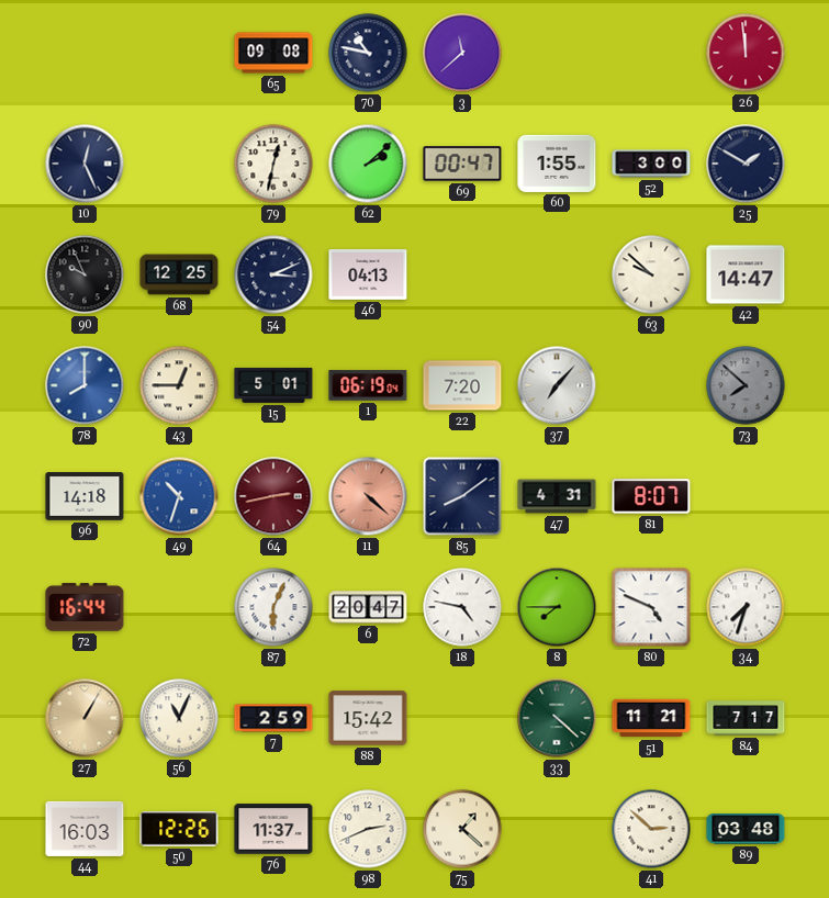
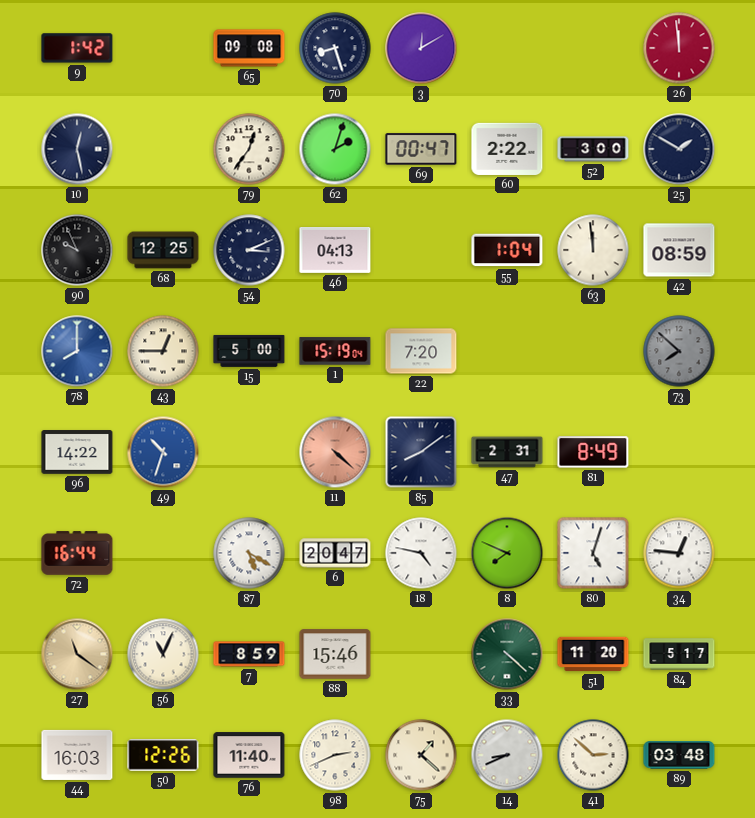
9: none -> 1:42 (77, 48)
70: 10:47 -> 8:27 (335, 48)
3: 11:38 -> 12:10 (421, 48)
10: 12:26 -> 12:28 (77, 149)
79: 12:32 -> 12:36 (249, 149)
62: 2:08 -> 2:03 (335, 149)
60: 1:55 -> 2:22 (507, 149)
55: none -> 1:04 (507, 250)
63: 9:52 -> 11:59 (593, 250)
42: 14:47 -> 08:59 (679, 250)
15: 5:01 -> 5:00 (249, 351)
1: 06:19 -> 15:19 (335, 351)
37: 7:07 -> none (557, 385)
96: 14:18 -> 14:22 (77, 452)
64: 2:43 -> none (273, 496)
47: 4:31 -> 2:31 (507, 452)
81: 8:07 -> 8:49 (593, 452)
87: 6:04 -> 5:20 (249, 553)
8: 7:45 -> 7:49 (507, 553)
80: 4:49 -> 5:03 (593, 553)
34: 7:33 -> 12:46 (679, 553)
27: 1:05 -> 11:21 (77, 654)
7: 2:59 -> 8:59 (249, 654)
88: 15:42 -> 15:46 (335, 654)
51: 11:21 -> 11:20 (593, 654)
84: 7:17 -> 5:17 (679, 654)
76: 11:37 -> 11:40 (249, 755)
14: none -> 8:41 (507, 755)
